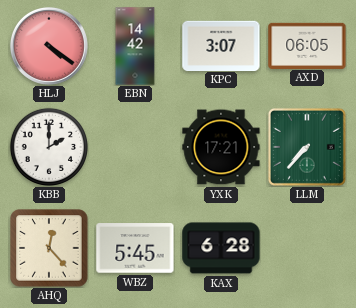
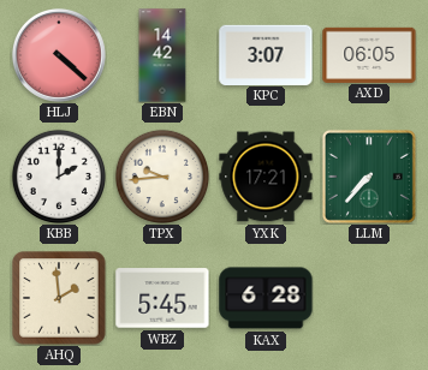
HLJ: 4:21 -> 4:22 (59, 55)
TPX: none -> 9:44 (161, 175)
AHQ: 12:23 -> 1:59 (59, 298)
